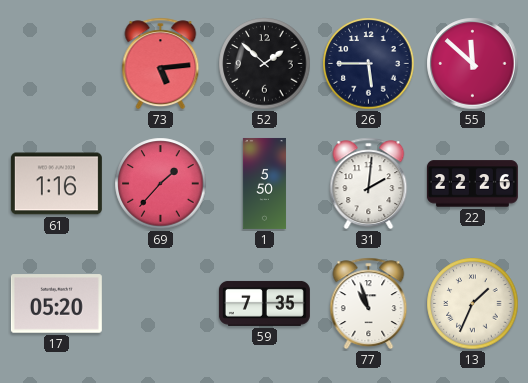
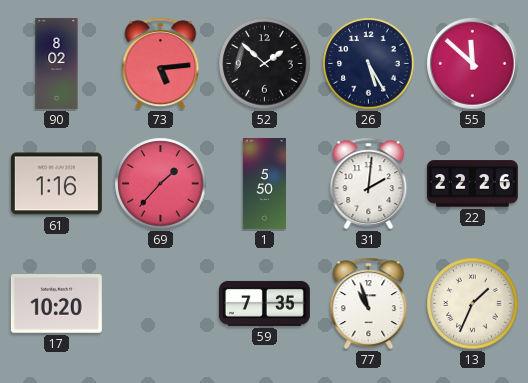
90: none -> 8:02 (57, 63)
26: 5:45 -> 5:25 (369, 64)
17: 05:20 -> 10:20 (56, 304)
